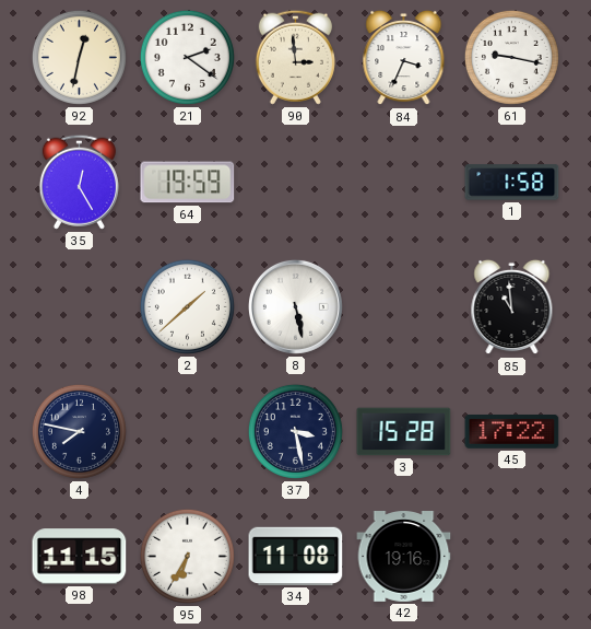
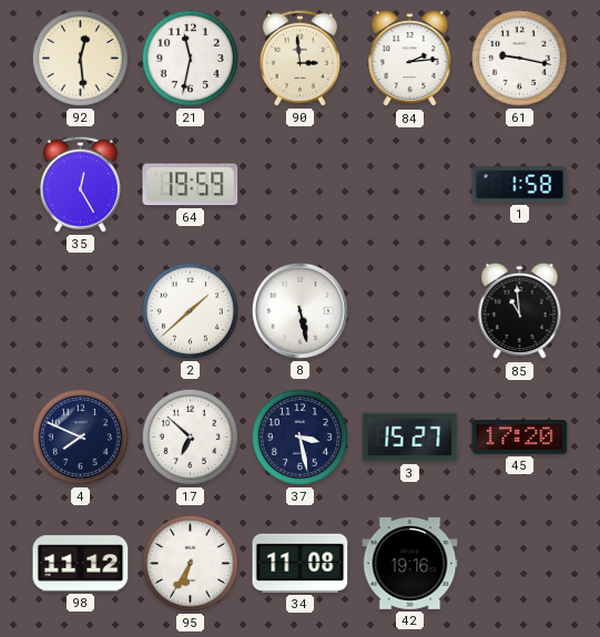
92: 12:32 -> 12:29 (80, 58)
21: 2:21 -> 11:32 (190, 58)
84: 3:34 -> 2:14 (410, 59)
4: 7:47 -> 7:49 (80, 436)
17: none -> 6:52 (190, 436)
3: 15:28 -> 15:27 (410, 438)
45: 17:22 -> 17:20 (520, 438)
98: 11:15 -> 11:12 (81, 564)
